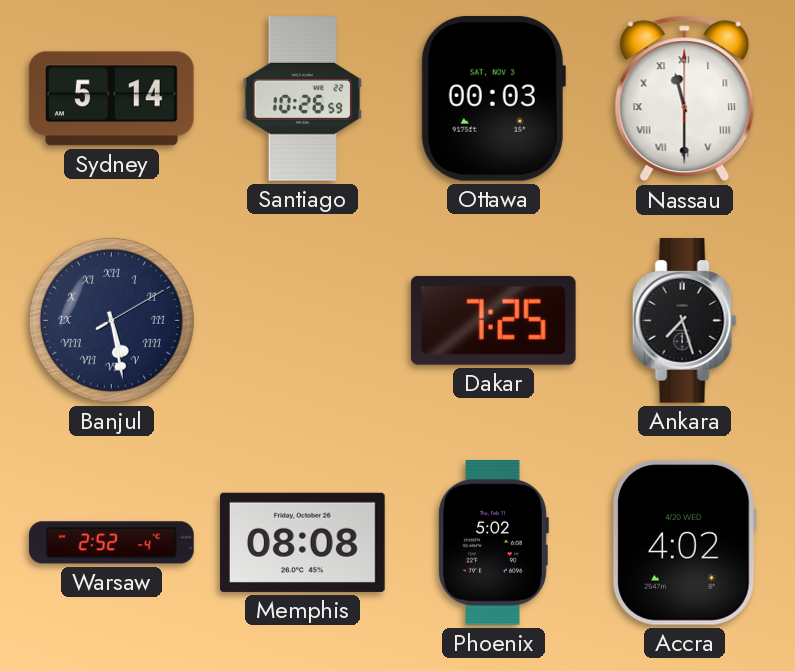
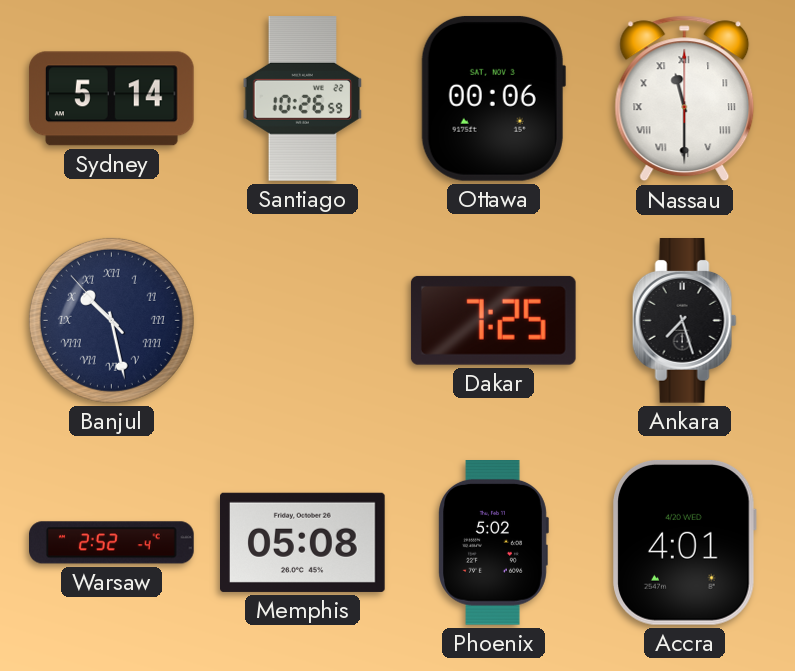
Ottawa: 00:03 -> 00:06 (493, 98)
Banjul: 5:28 -> 10:27 (111, 320)
Memphis: 08:08 -> 05:08 (303, 542)
Accra: 4:02 -> 4:01 (685, 542)
